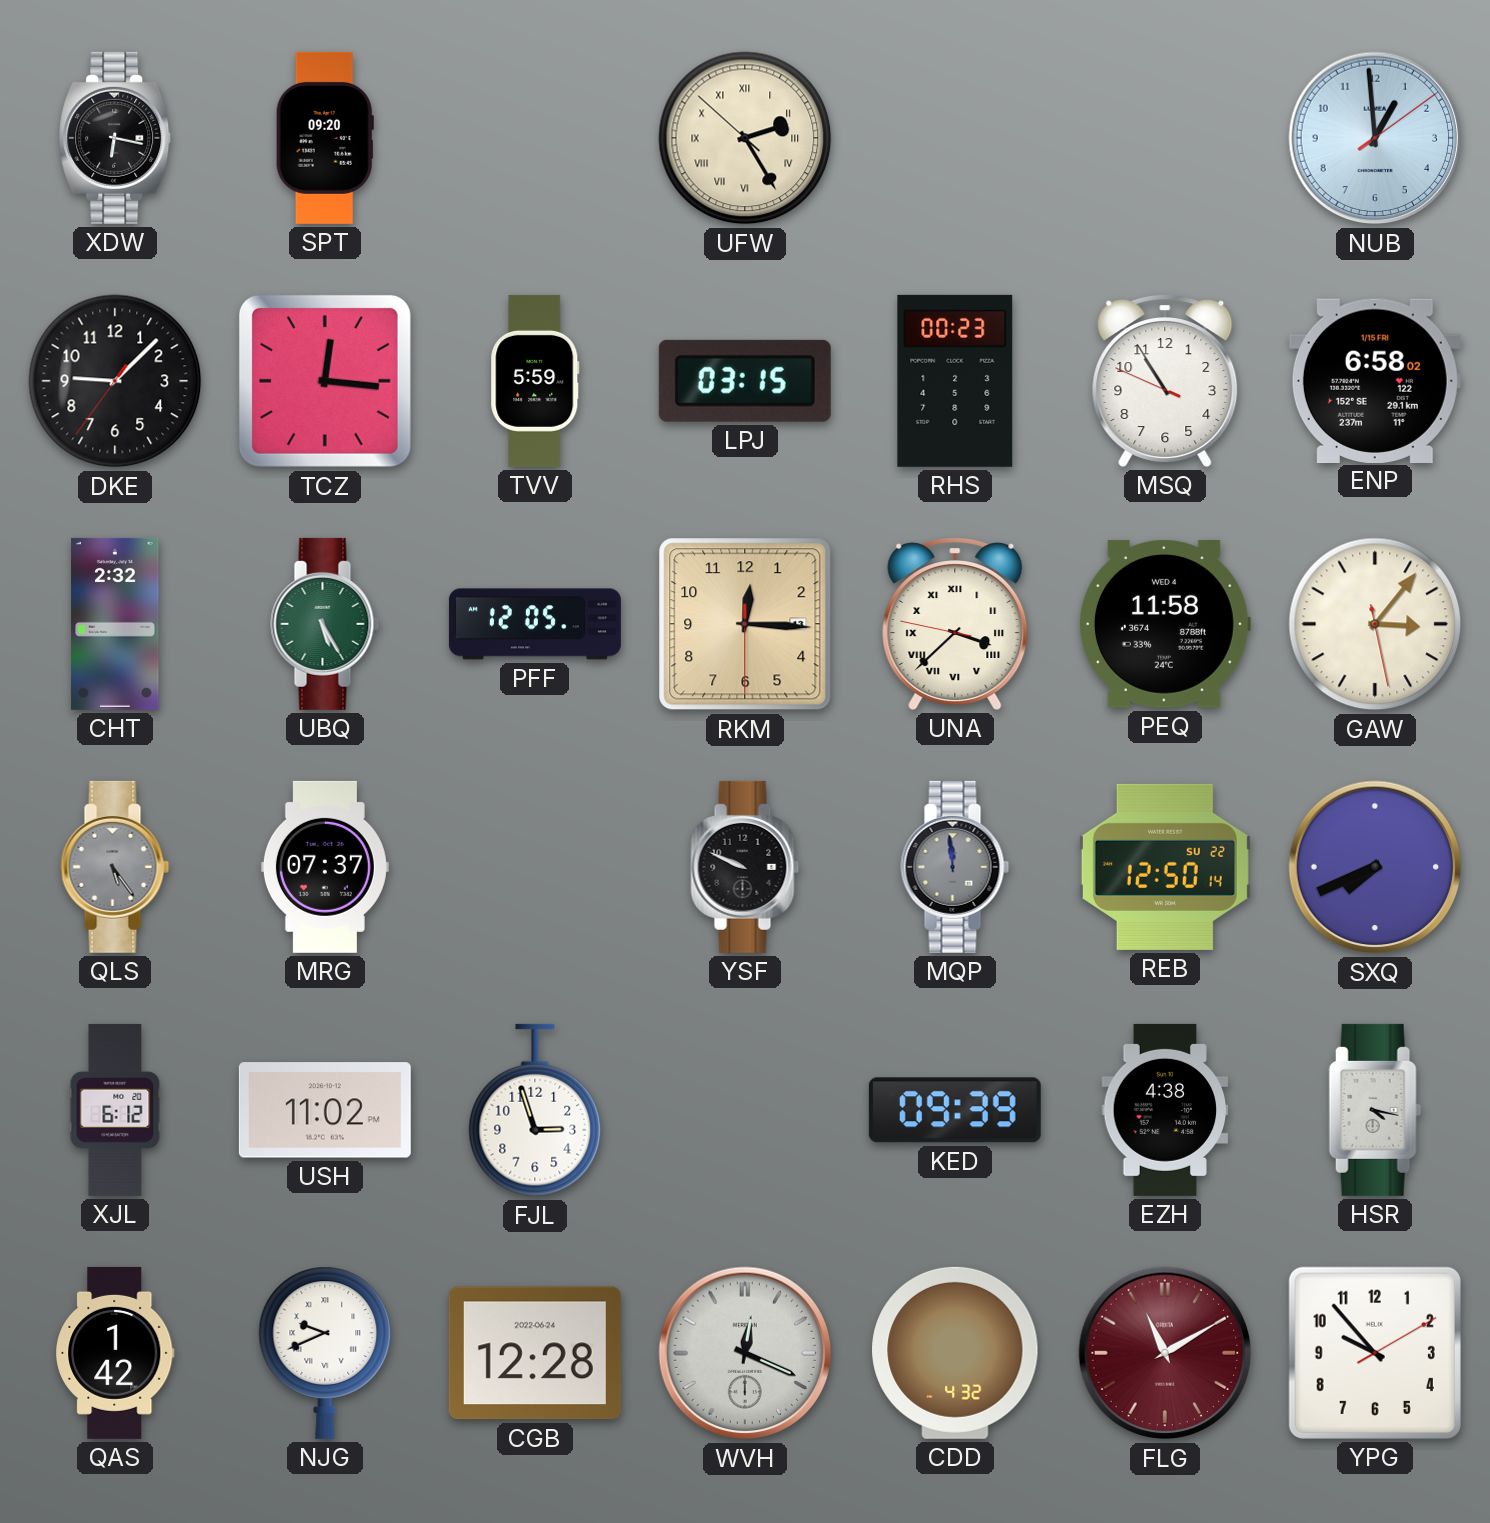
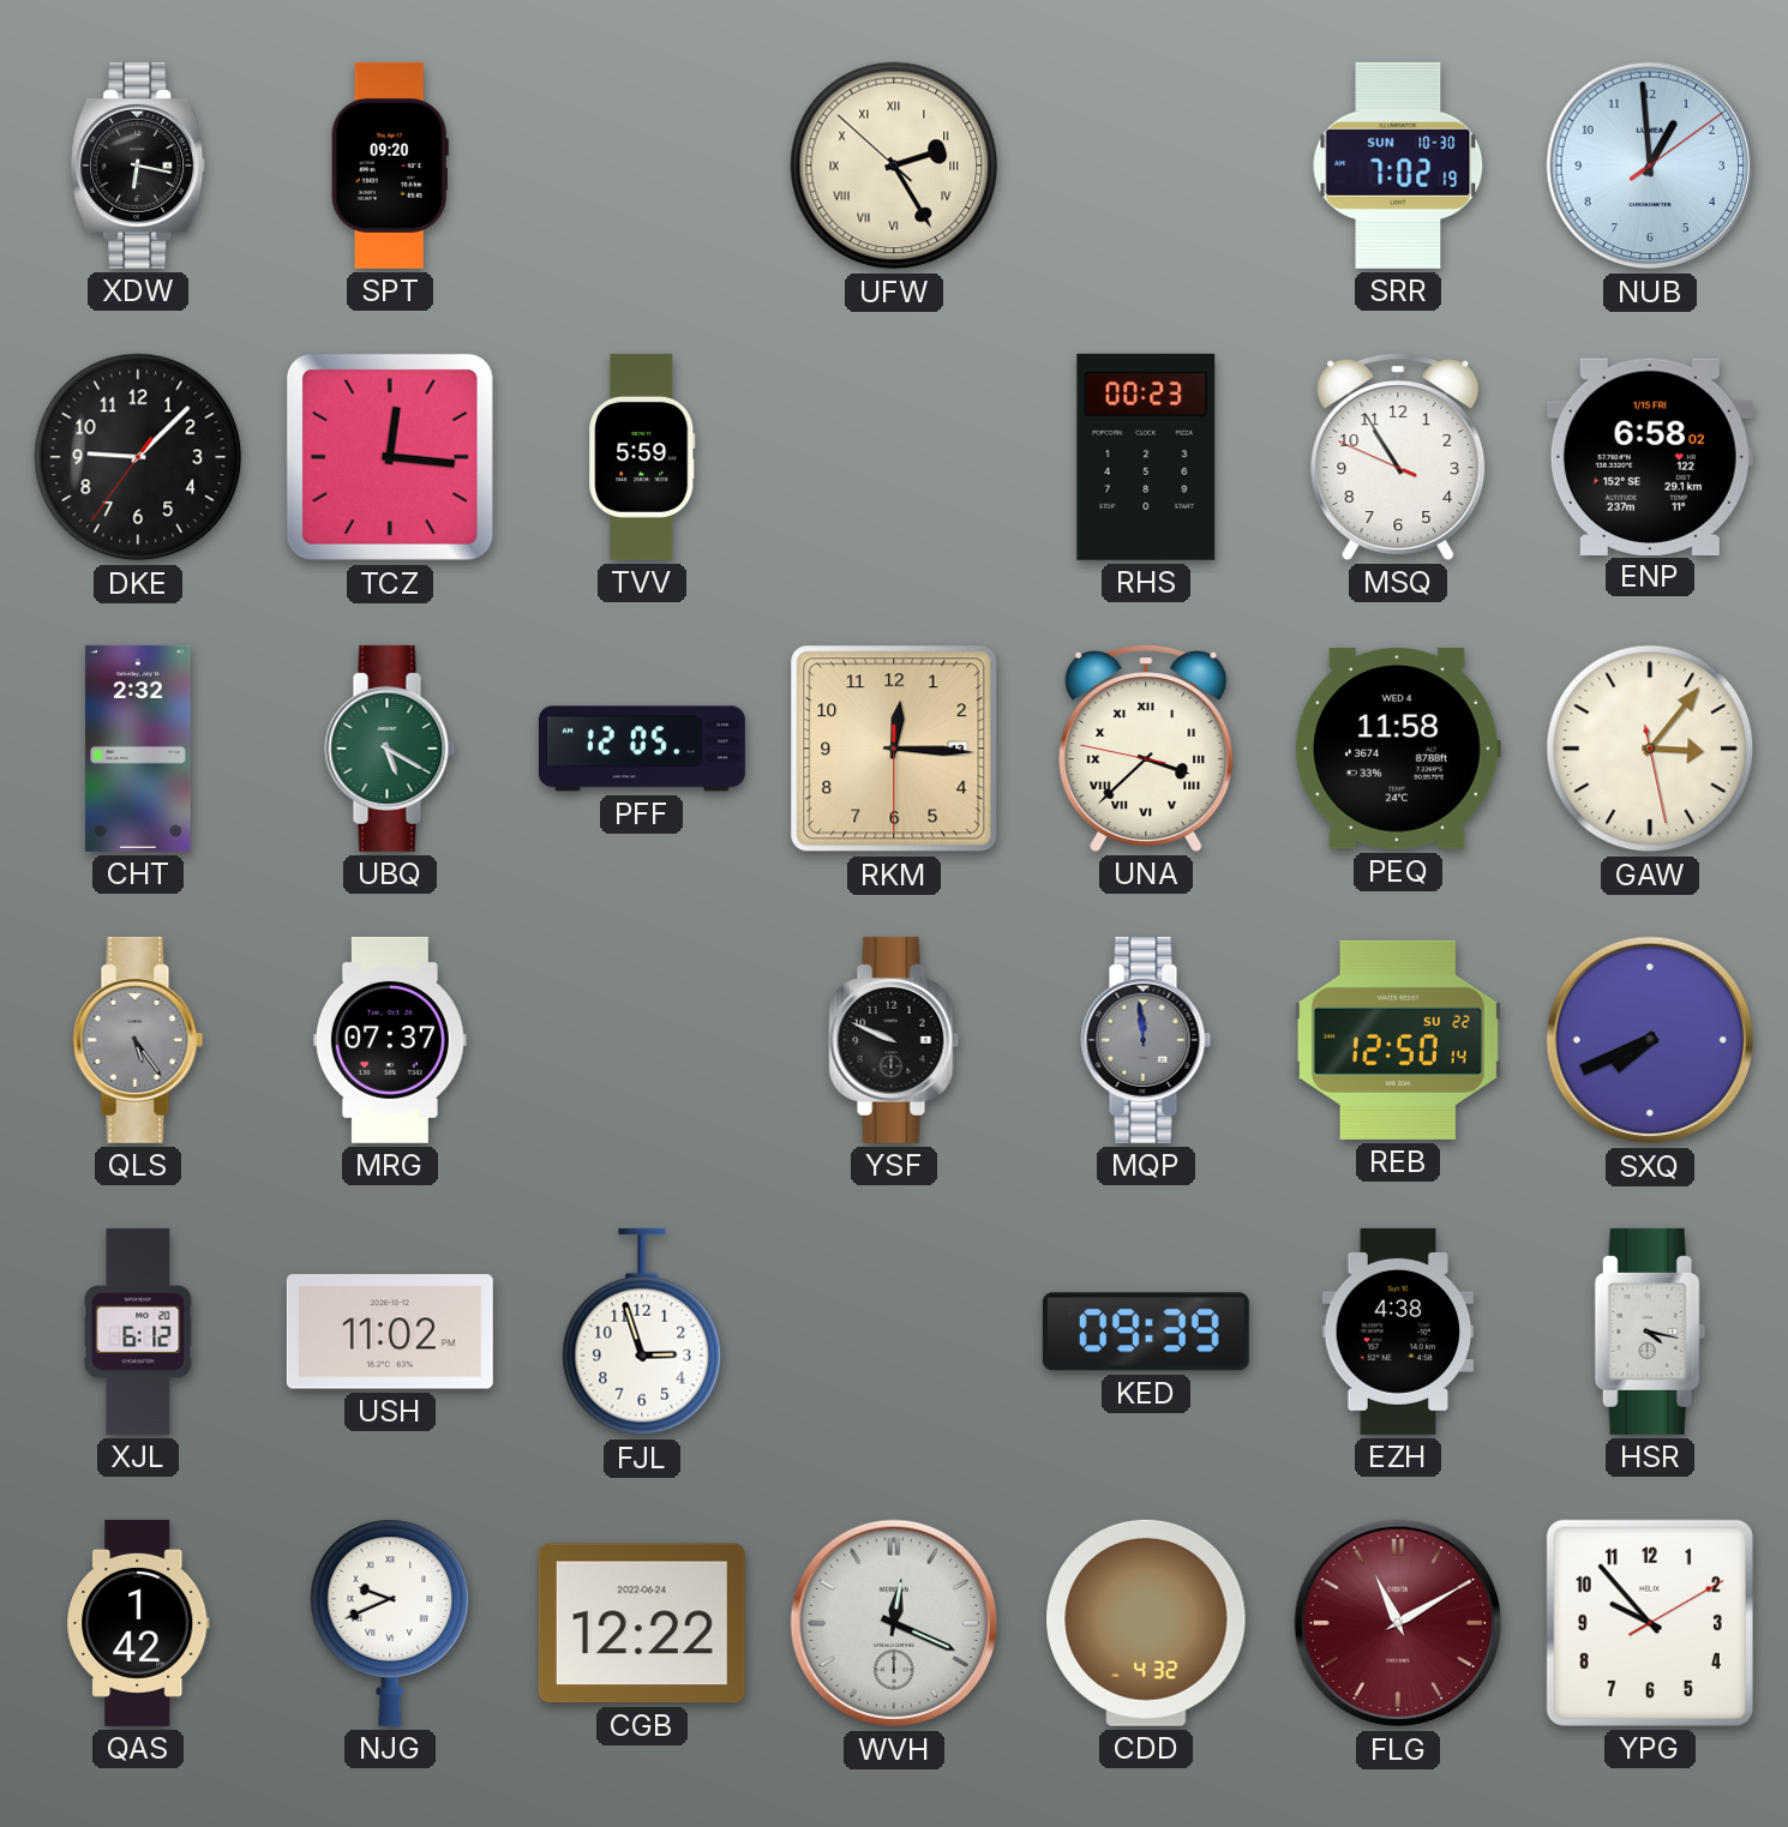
SRR: none -> 7:02 (1398, 166)
LPJ: 03:15 -> none (745, 381)
UBQ: 5:25 -> 5:20 (390, 749)
CGB: 12:28 -> 12:22 (642, 1623)
